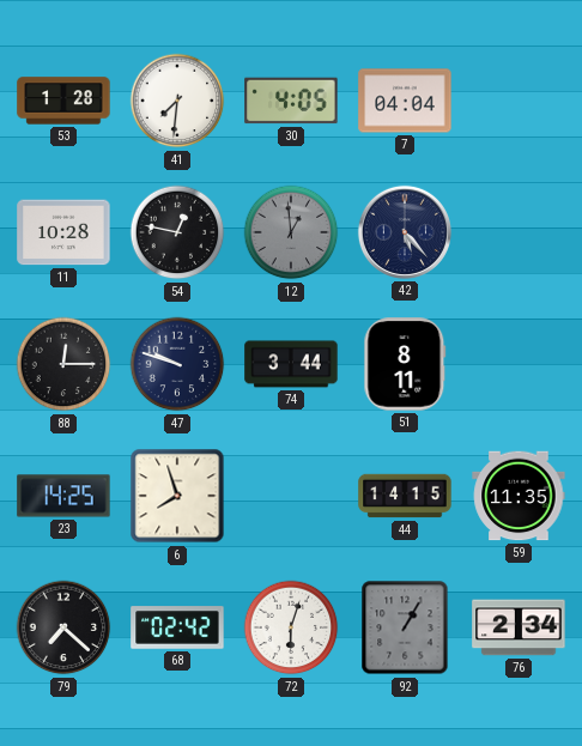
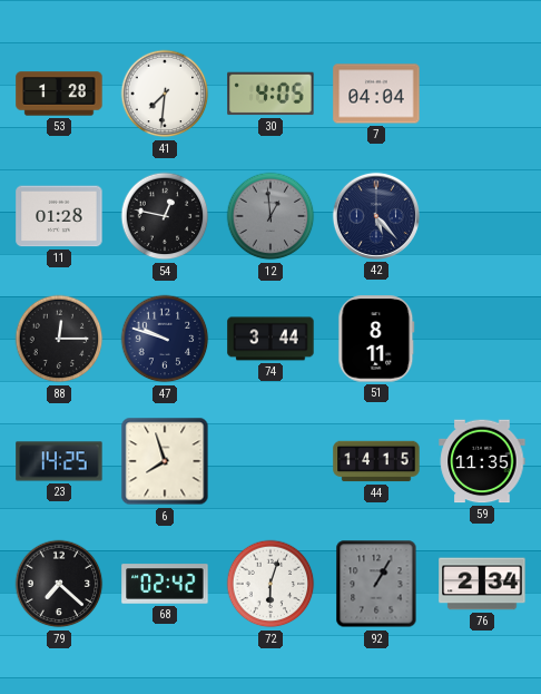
11: 10:28 -> 01:28 (59, 216)
